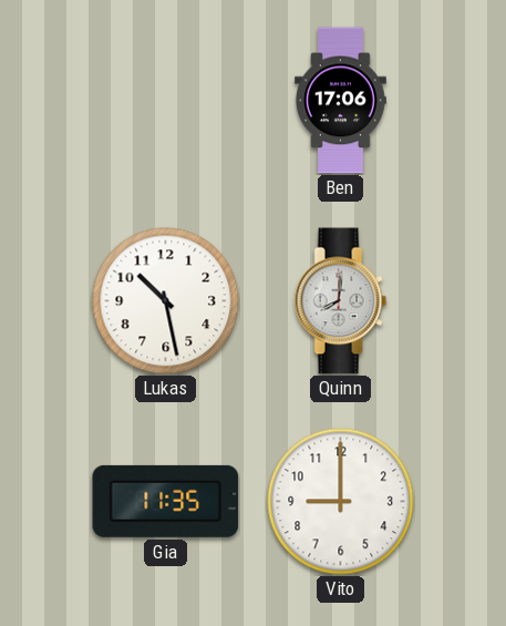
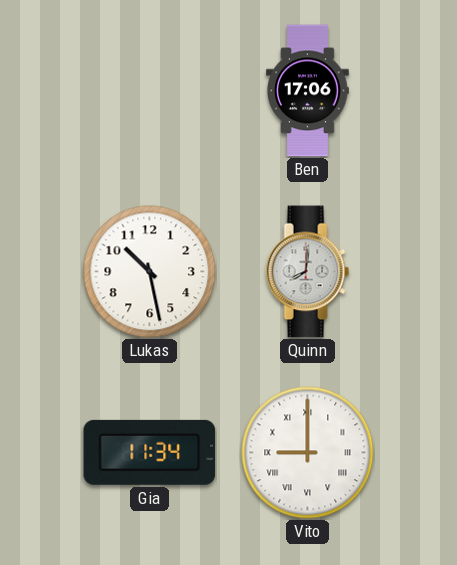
Gia: 11:35 -> 11:34 (150, 452)
Vito numerals: Arabic -> Roman (308, 453)
